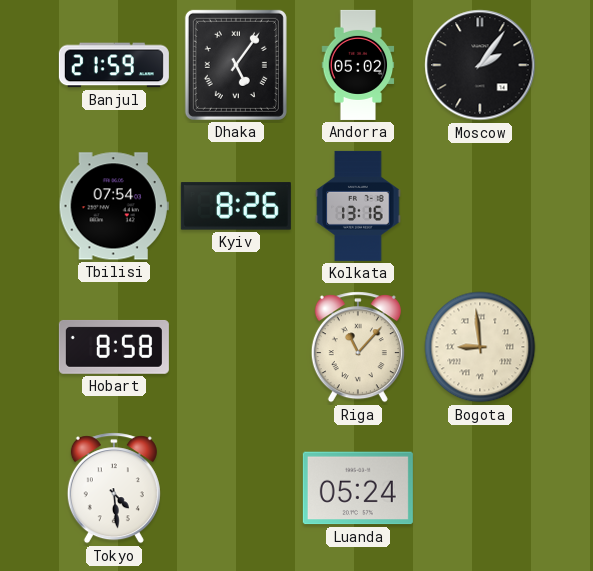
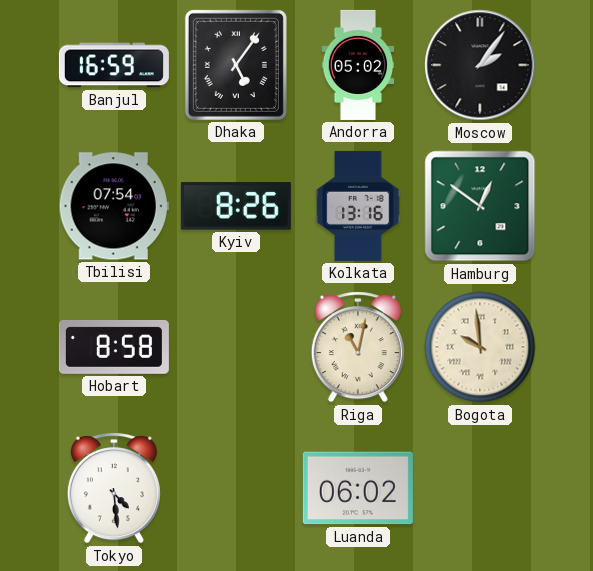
Banjul: 21:59 -> 16:59 (114, 65)
Hamburg: none -> 12:51 (480, 206)
Riga: 11:07 -> 11:02 (358, 347)
Bogota: 8:59 -> 9:59 (480, 347)
Luanda: 05:24 -> 06:02 (358, 488)
